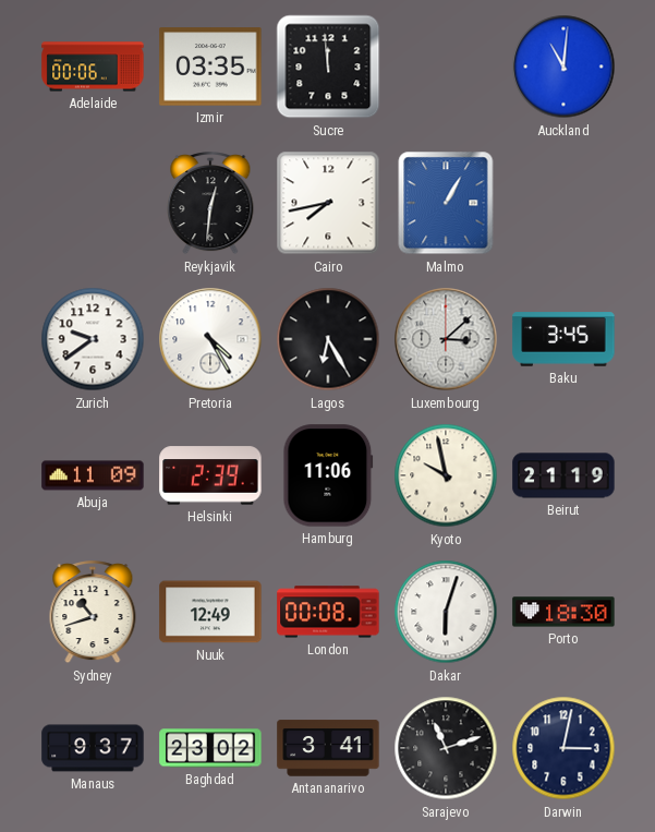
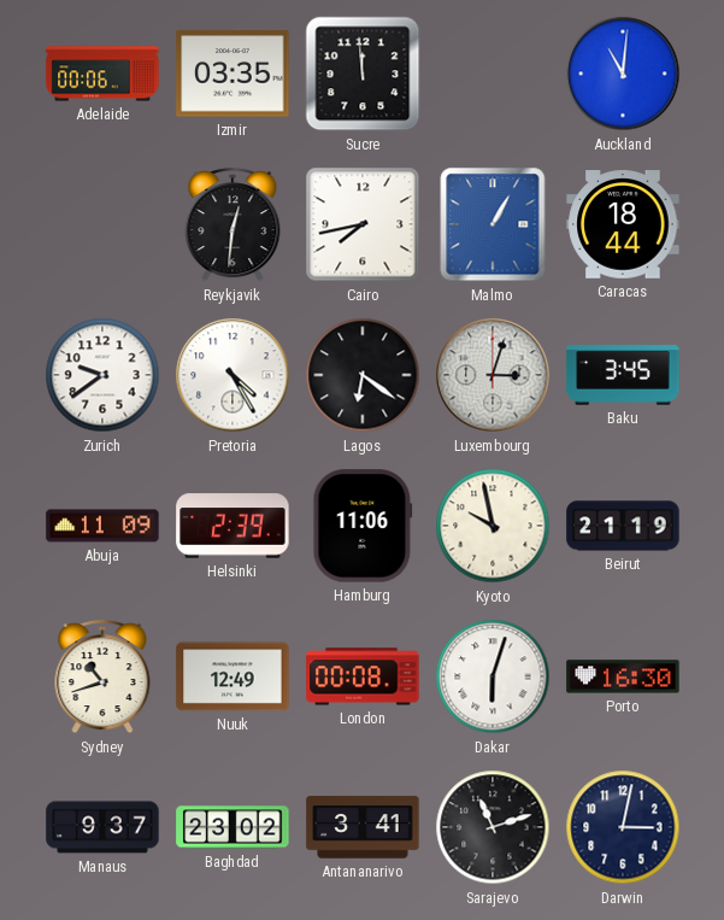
Caracas: none -> 18:44 (623, 224)
Lagos: 6:25 -> 6:21 (363, 375)
Luxembourg: 3:08 -> 3:03 (493, 375)
Porto: 18:30 -> 16:30 (623, 676)
